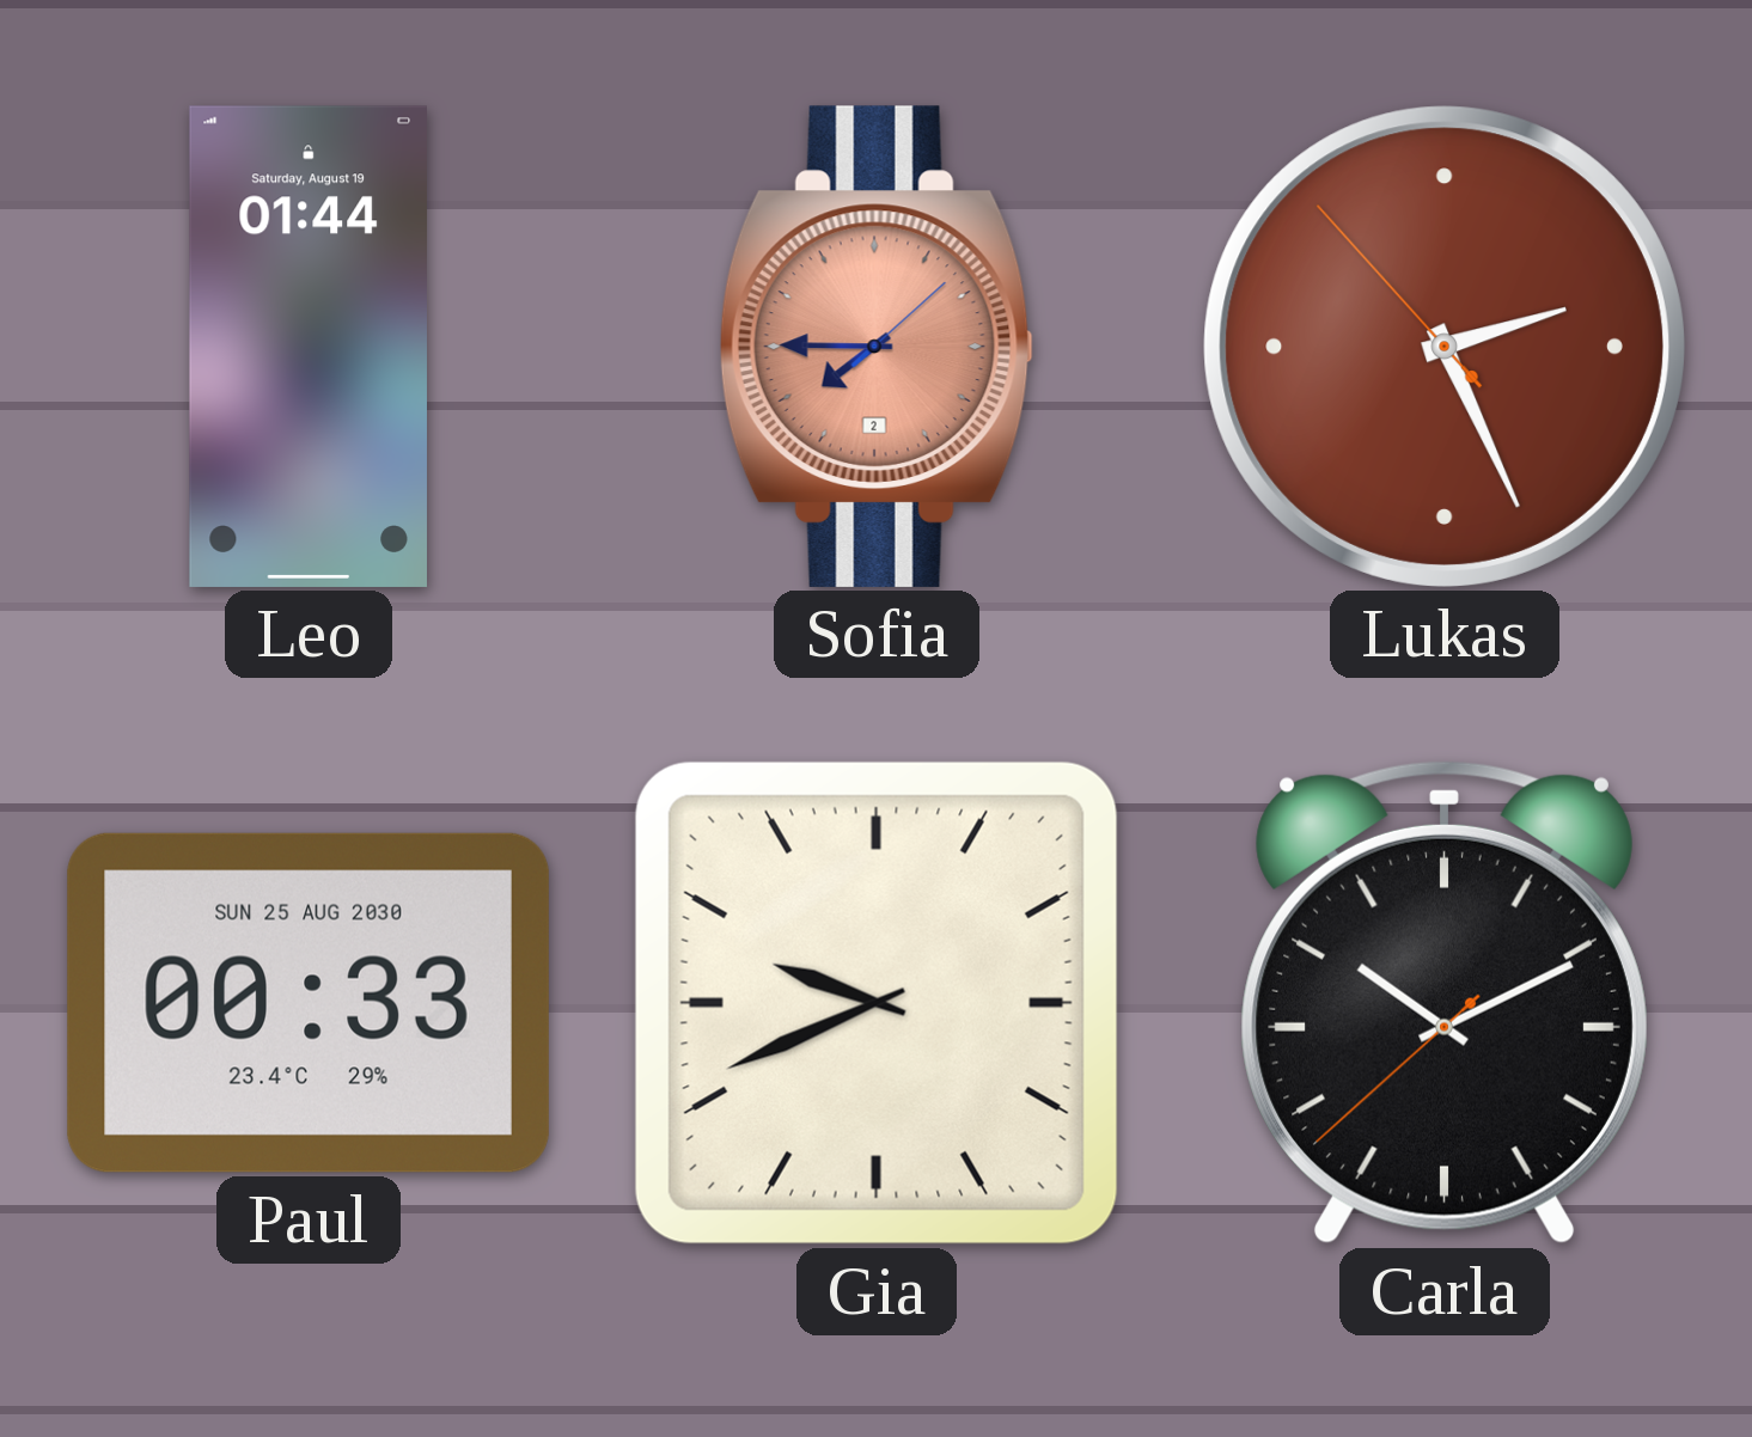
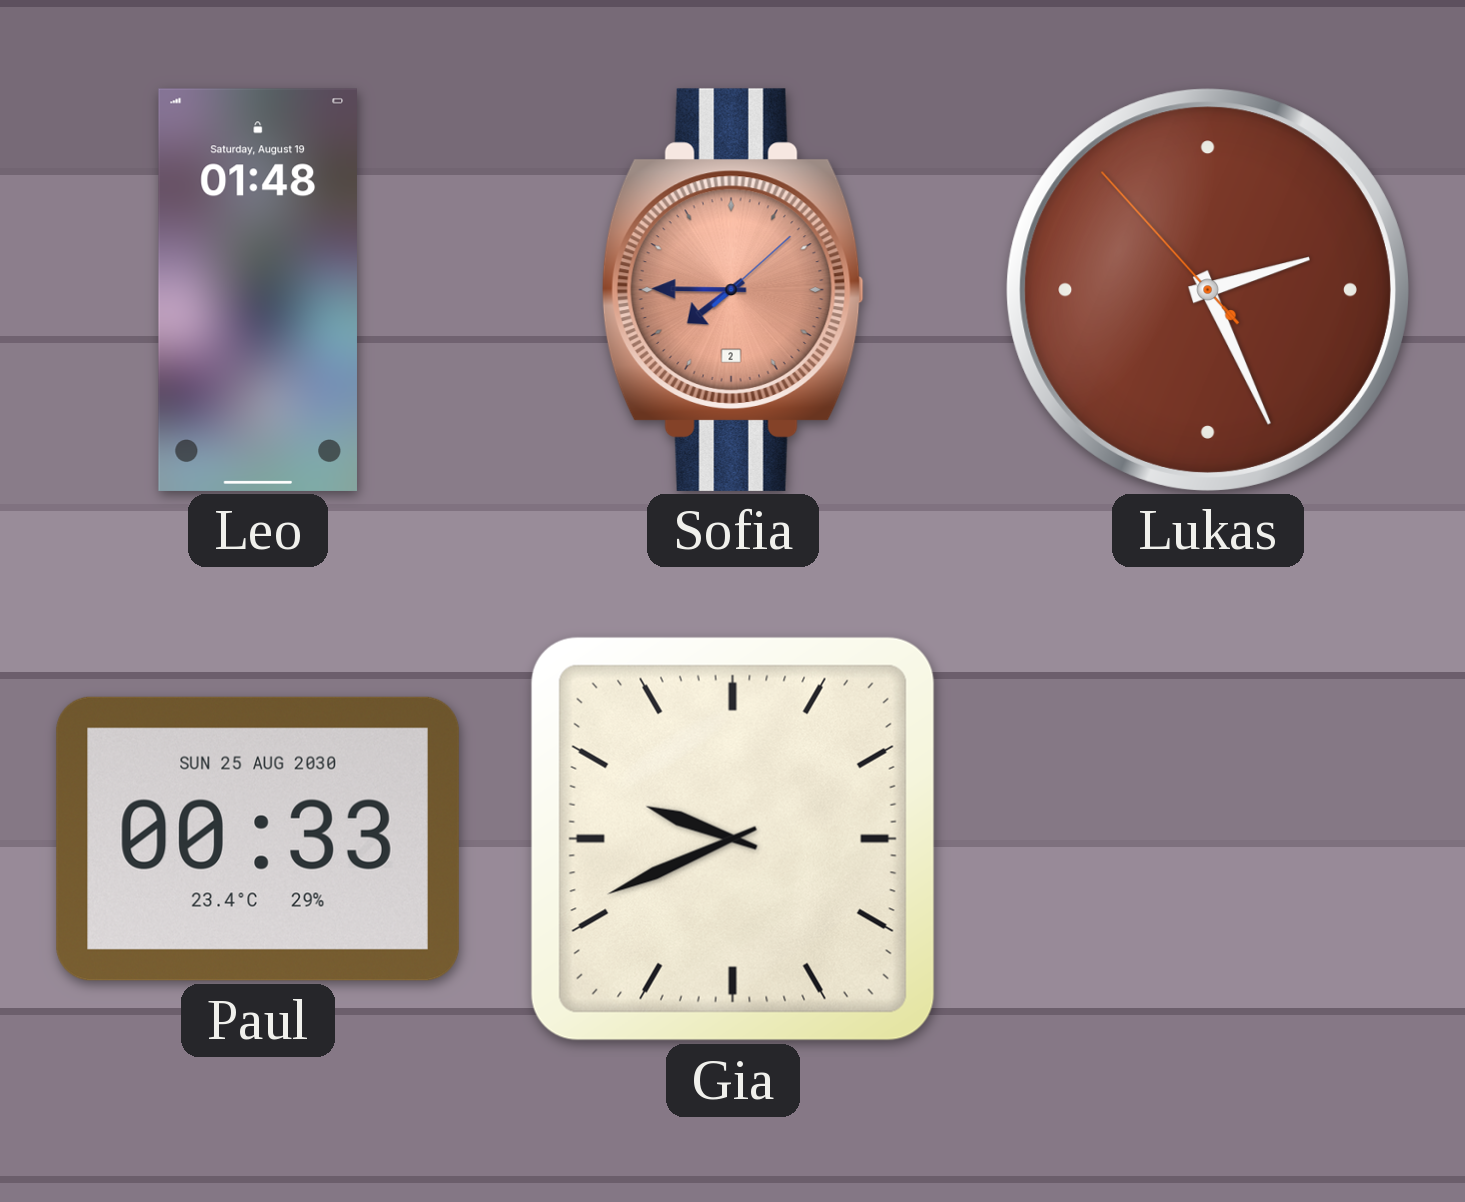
Leo: 01:44 -> 01:48 (258, 290)
Carla: 10:10 -> none (1445, 1003)
